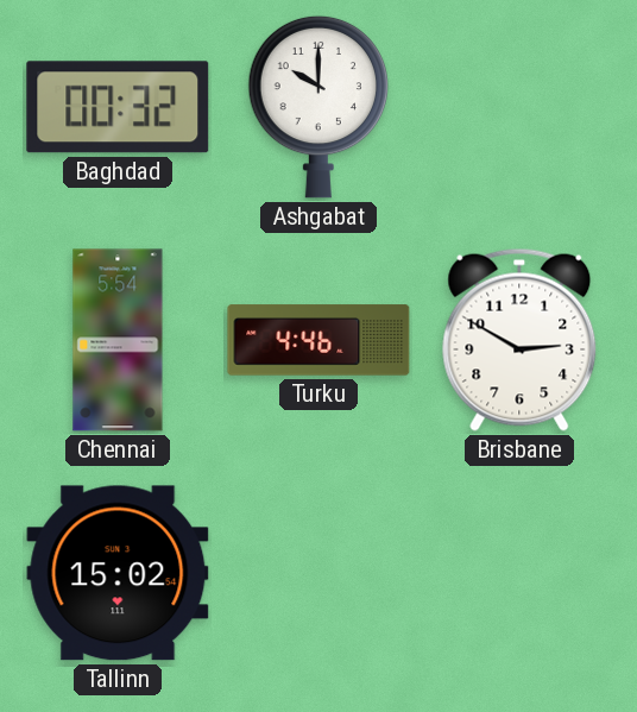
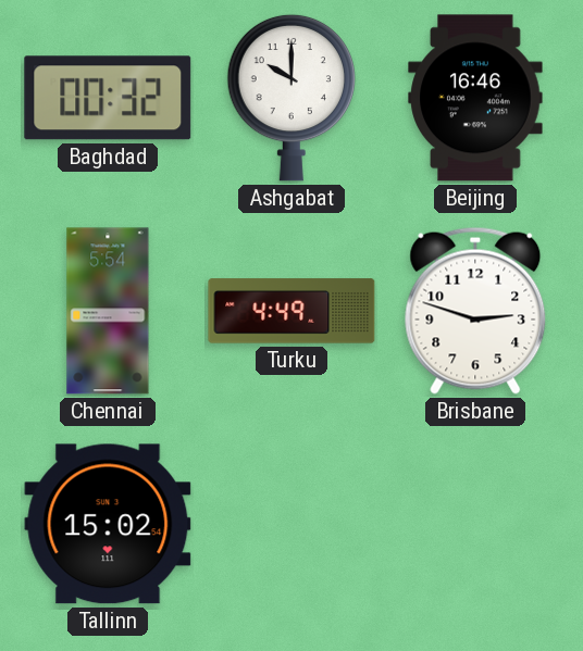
Beijing: none -> 16:46 (475, 98)
Turku: 4:46 -> 4:49 (291, 311)
Brisbane: 2:50 -> 2:48 (475, 311)
